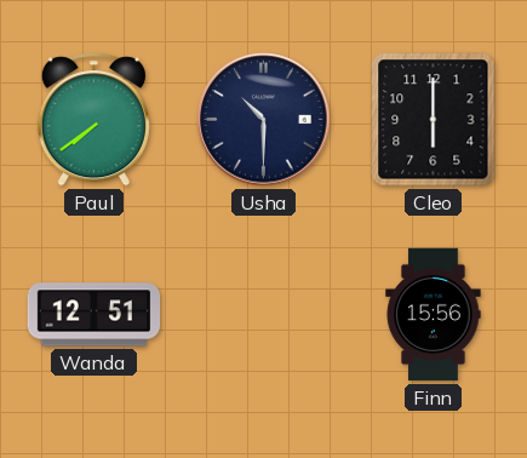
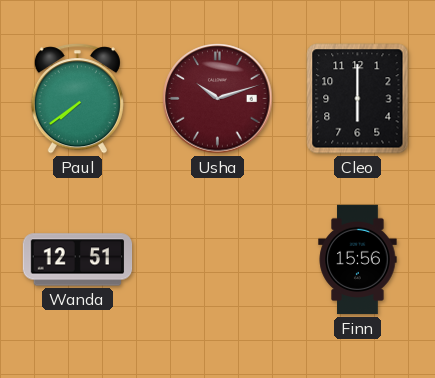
Usha: 10:30 -> 10:12 (218, 99)
Usha dial: navy -> burgundy (218, 99)
